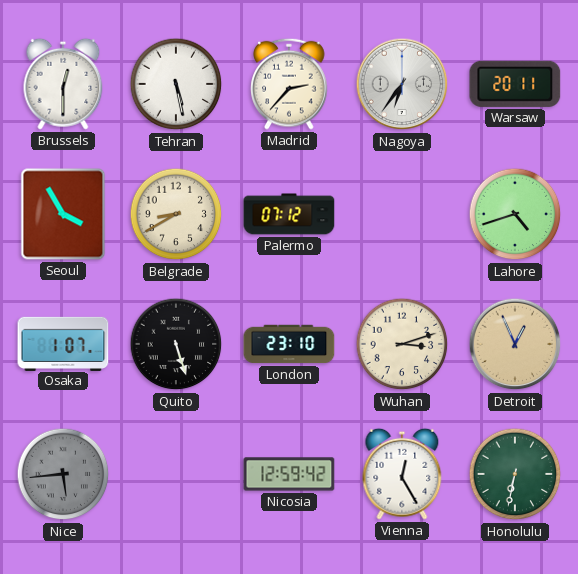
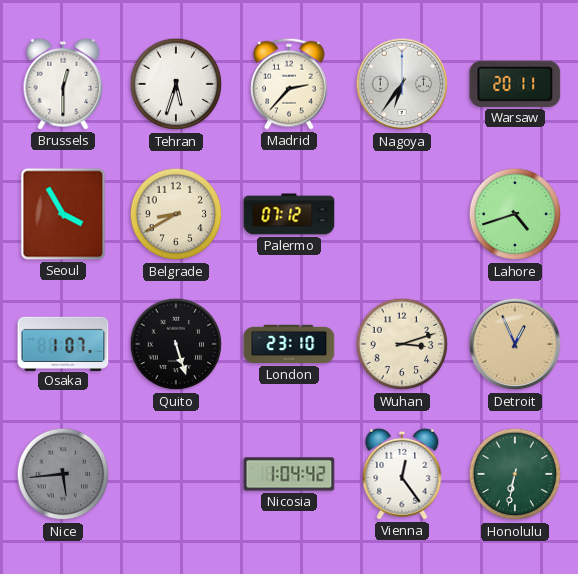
Tehran: 5:28 -> 5:33 (176, 84)
Nicosia: 12:59 -> 1:04 (289, 474)
Vienna: 12:25 -> 12:24 (402, 474)
